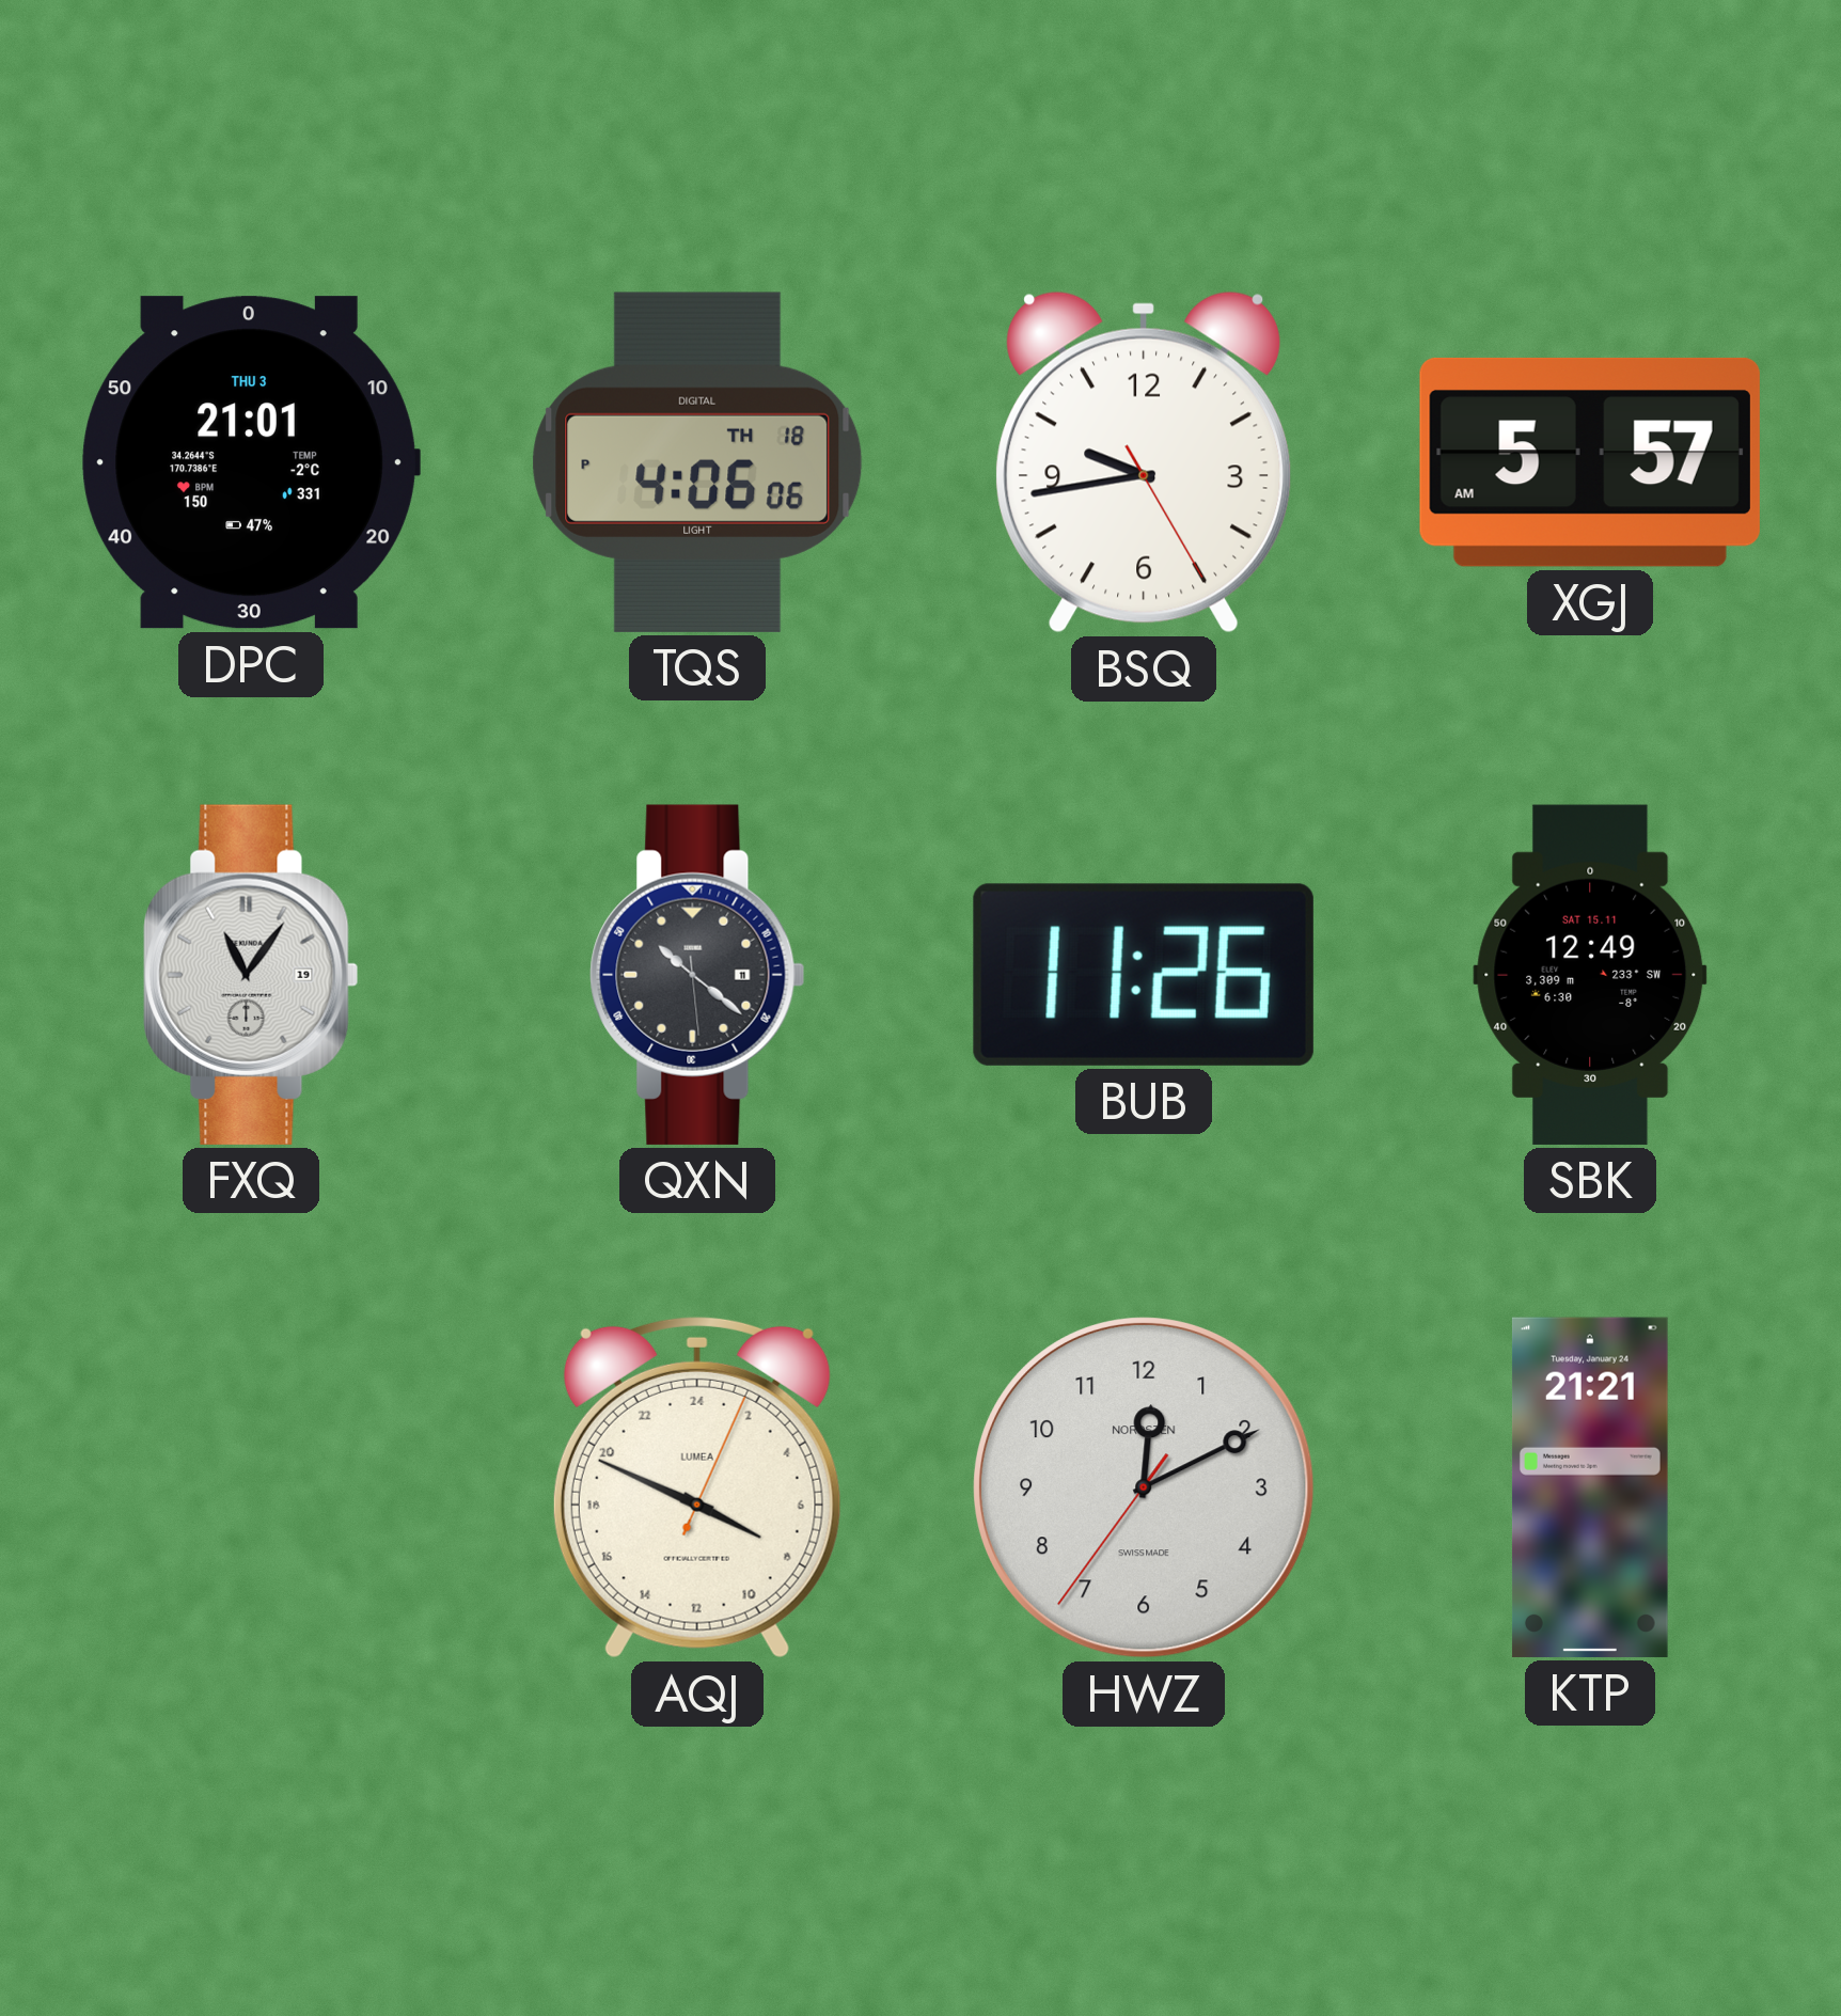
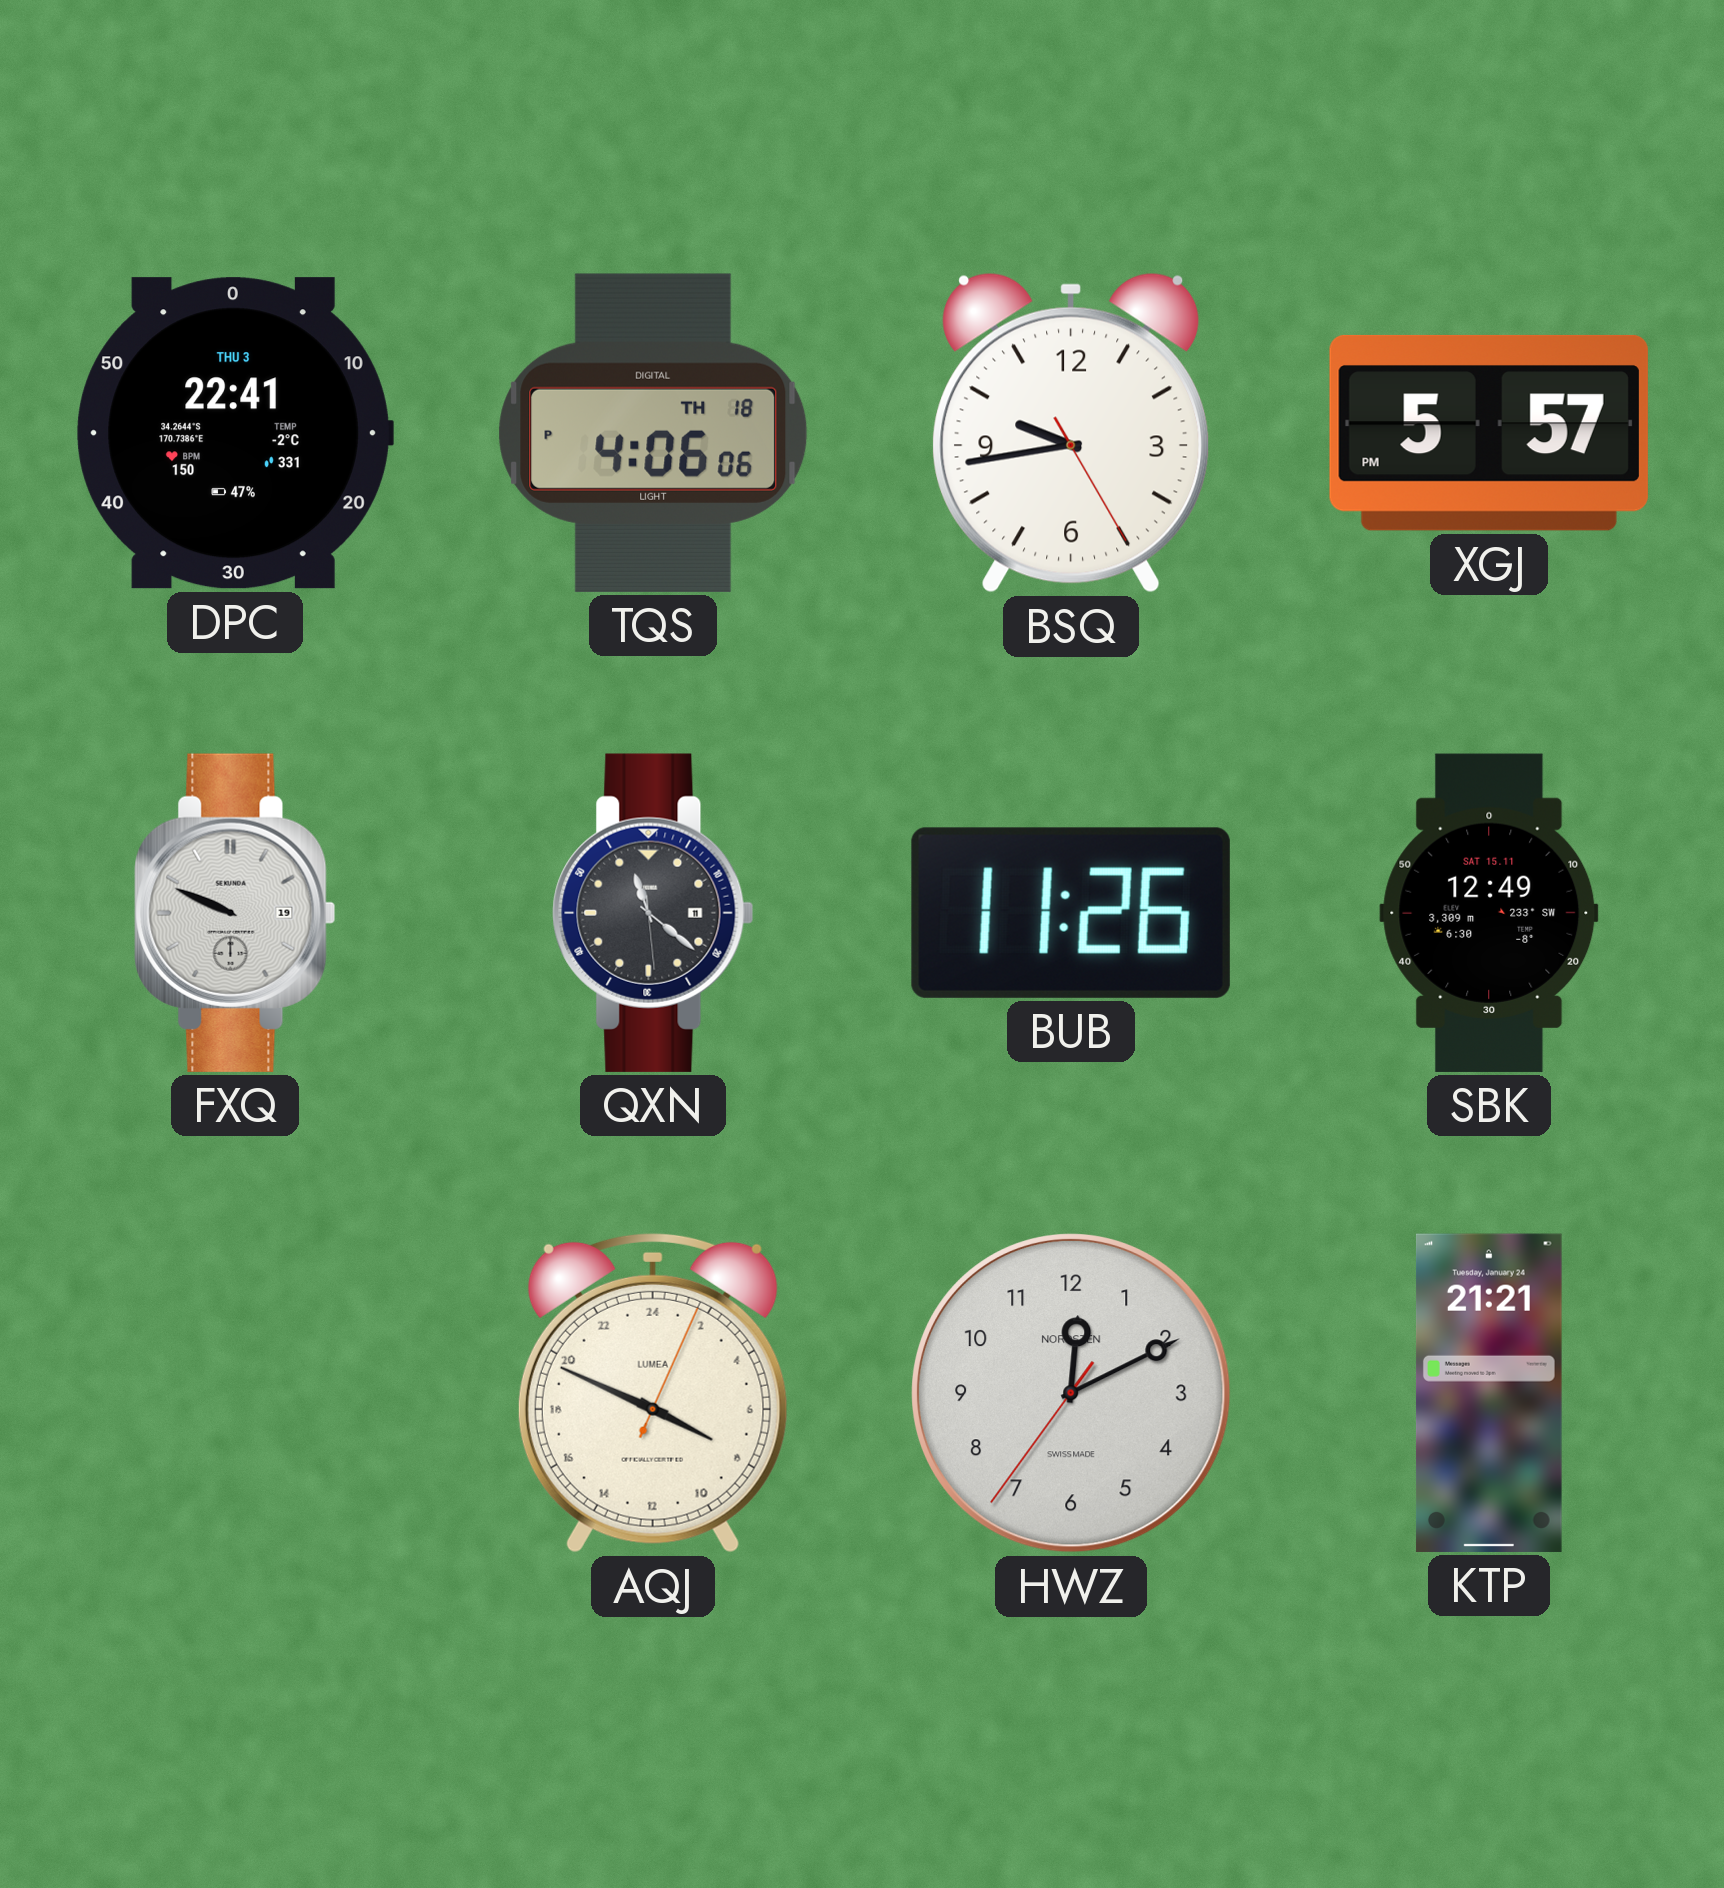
DPC: 21:01 -> 22:41 (235, 433)
XGJ: 5:57 AM -> 5:57 PM (1489, 433)
FXQ: 11:06 -> 9:49 (235, 913)
QXN: 10:21 -> 11:21 (653, 913)
